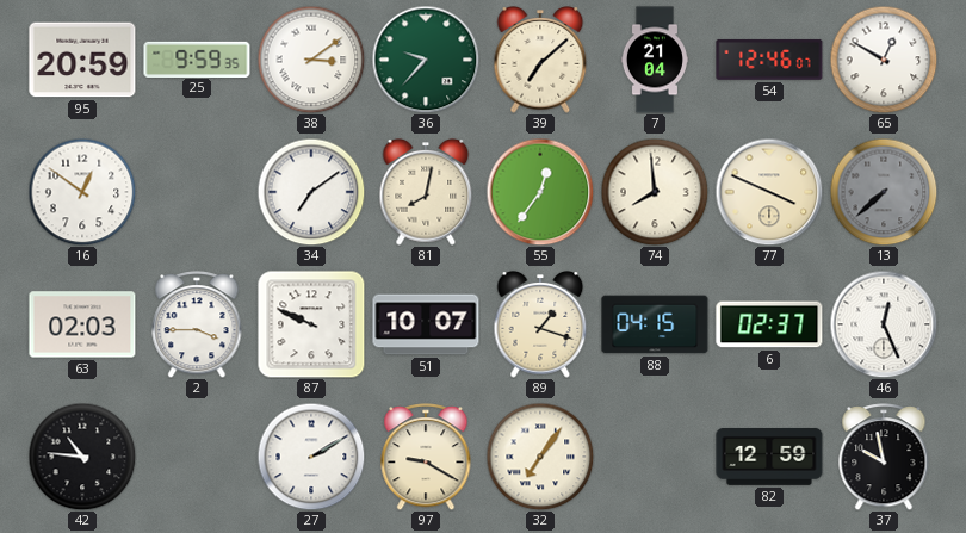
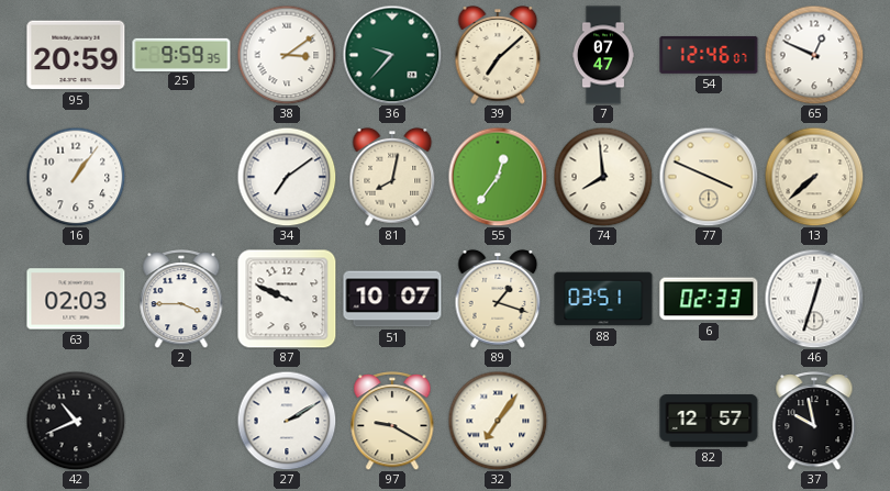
7: 21:04 -> 07:47 (603, 55)
65: 12:50 -> 12:49 (814, 55)
16: 12:51 -> 1:06 (76, 177)
13 dial: grey -> cream (814, 177)
88: 04:15 -> 03:51 (603, 299)
6: 02:37 -> 02:33 (709, 299)
46: 12:26 -> 12:33 (814, 299)
42: 10:46 -> 10:41 (76, 421)
82: 12:59 -> 12:57 (709, 422)
